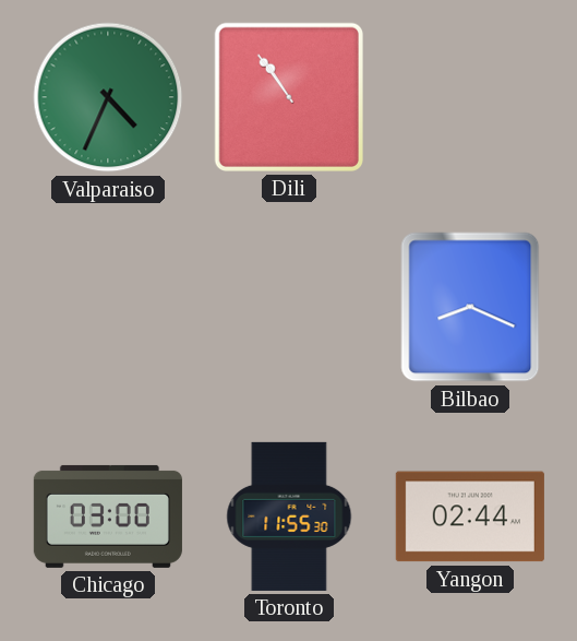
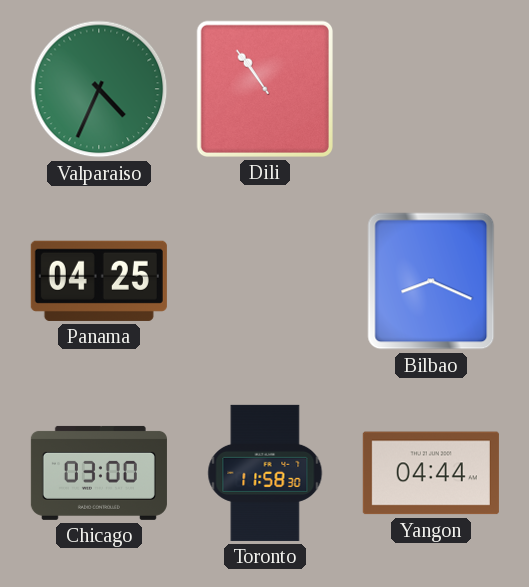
Panama: none -> 04:25 (99, 281)
Toronto: 11:55 -> 11:58 (265, 473)
Yangon: 02:44 -> 04:44 (431, 473)
